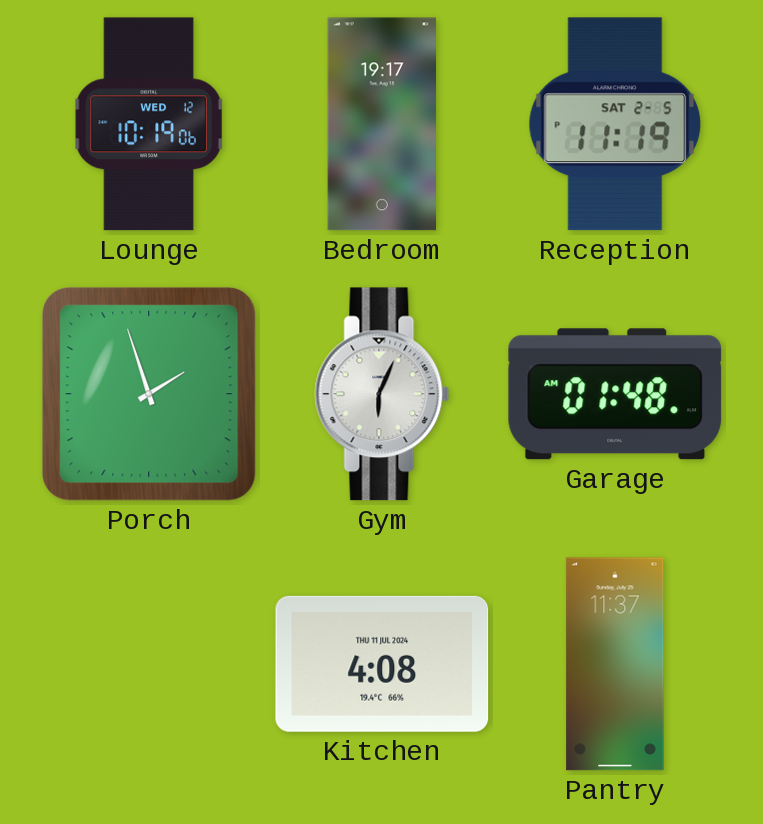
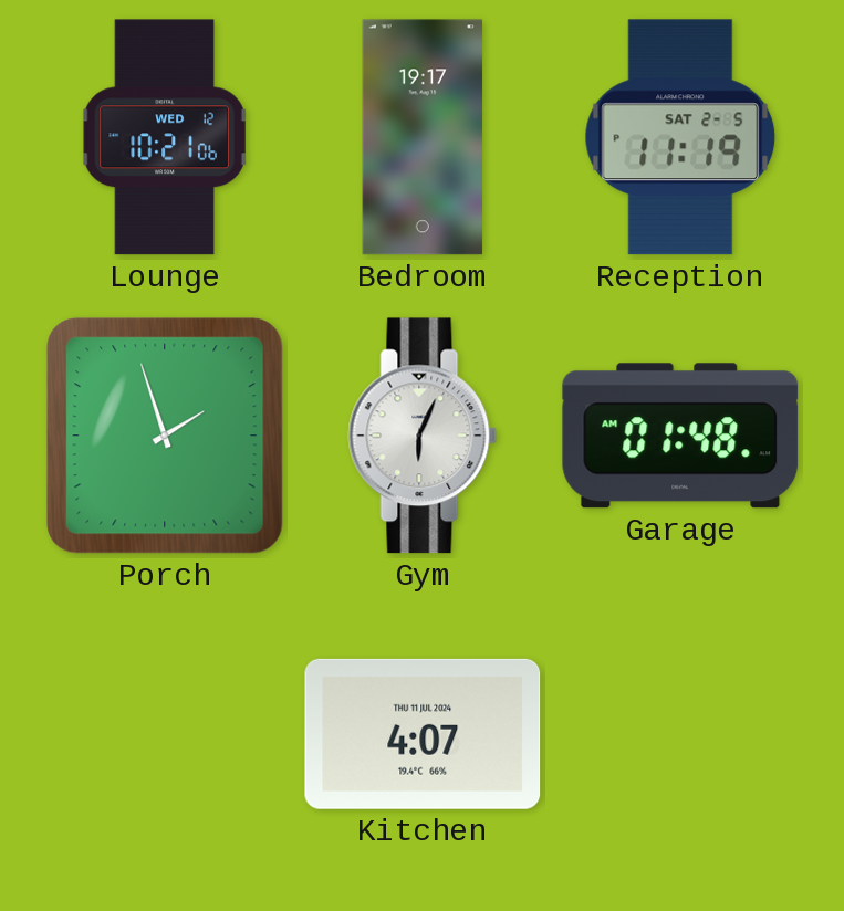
Lounge: 10:19 -> 10:21 (165, 137)
Kitchen: 4:08 -> 4:07 (423, 734)
Pantry: 11:37 -> none (615, 664)
